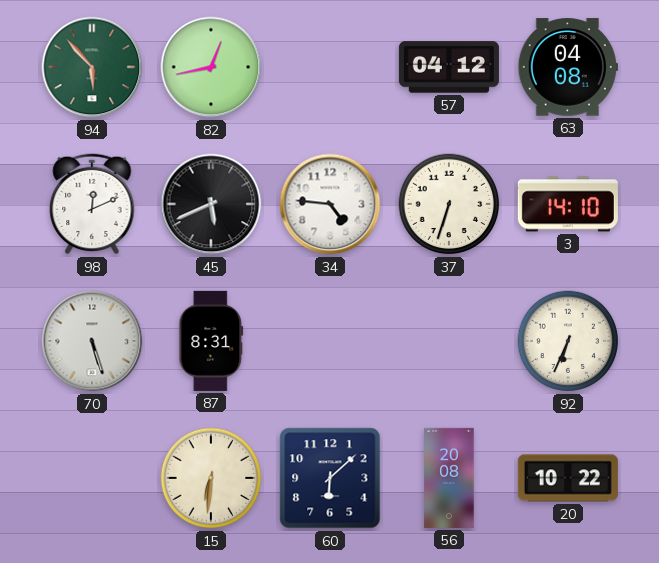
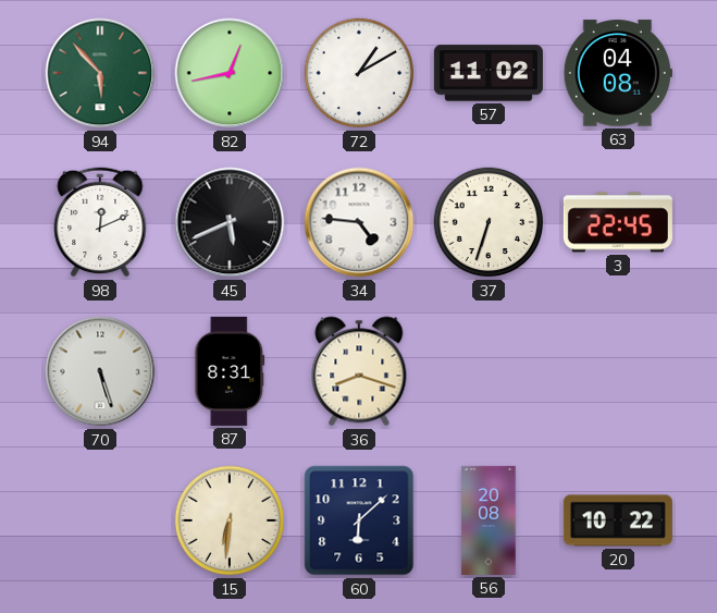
72: none -> 1:10 (359, 73)
57: 04:12 -> 11:02 (489, 73)
3: 14:10 -> 22:45 (618, 222)
36: none -> 8:18 (359, 371)
92: 6:34 -> none (568, 341)
